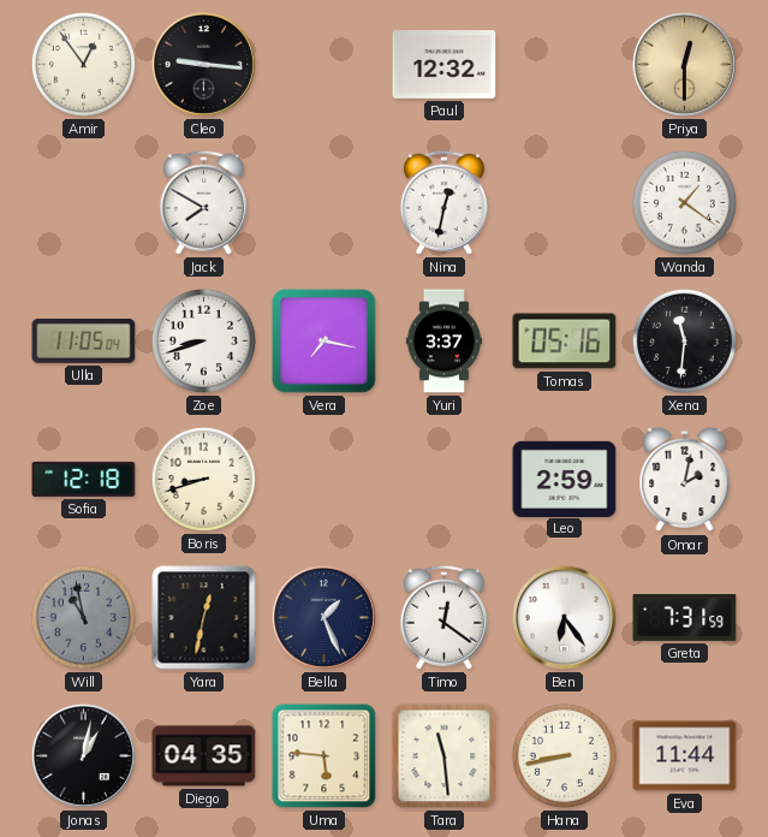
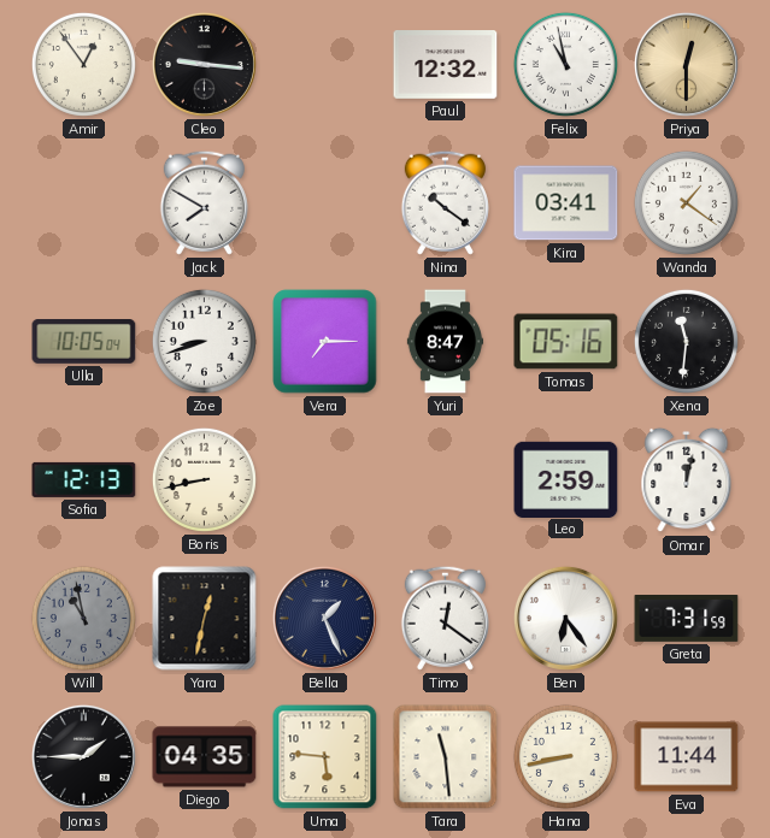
Felix: none -> 10:58 (565, 64)
Nina: 12:32 -> 10:21 (445, 202)
Kira: none -> 03:41 (566, 203)
Ulla: 11:05 -> 10:05 (84, 342)
Vera: 7:17 -> 7:15 (325, 342)
Yuri: 3:37 -> 8:47 (445, 342)
Sofia: 12:18 -> 12:13 (84, 479)
Boris: 8:42 -> 8:43 (204, 479)
Omar: 2:02 -> 12:02 (687, 480)
Jonas: 1:02 -> 1:45 (83, 756)
